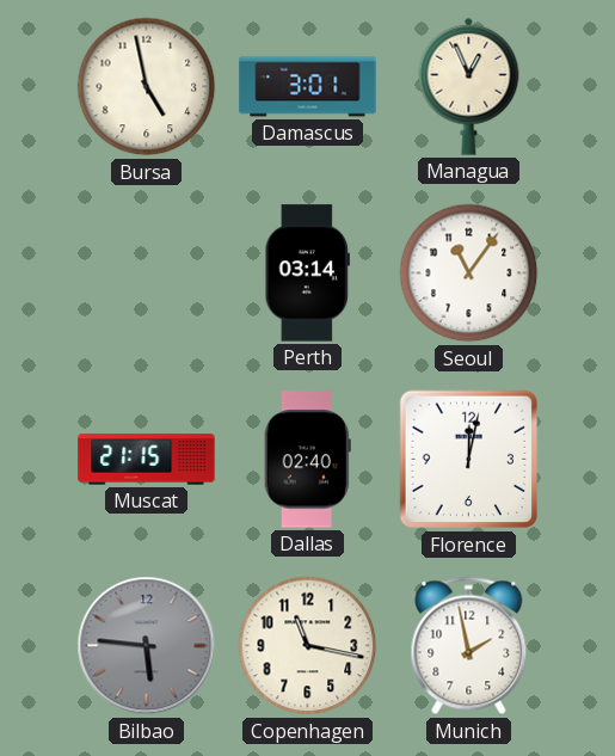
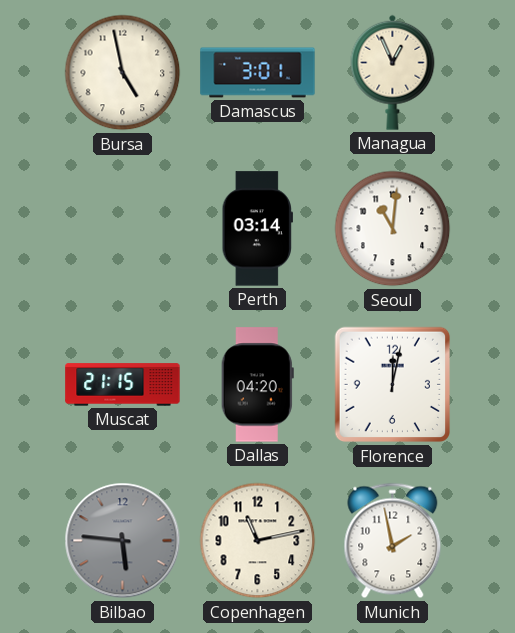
Seoul: 11:06 -> 11:01 (393, 229)
Dallas: 02:40 -> 04:20 (257, 385)
Copenhagen: 11:17 -> 11:13 (258, 541)
